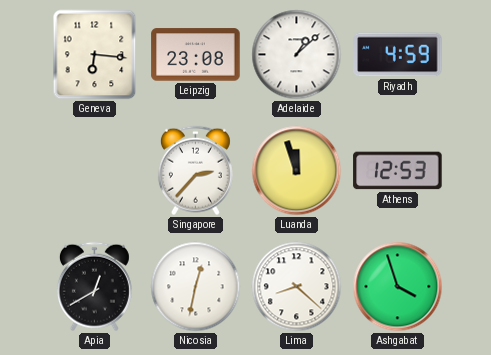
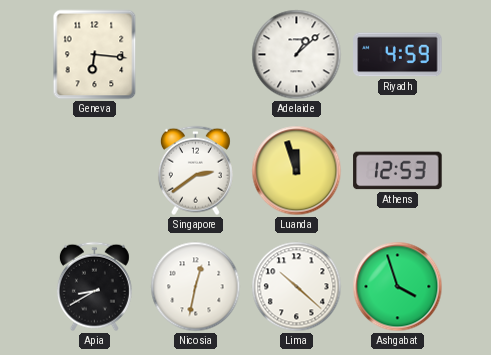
Leipzig: 23:08 -> none (196, 55)
Singapore: 2:37 -> 2:39 (195, 171)
Apia: 12:40 -> 8:40 (94, 287)
Lima: 8:22 -> 10:22 (297, 287)
